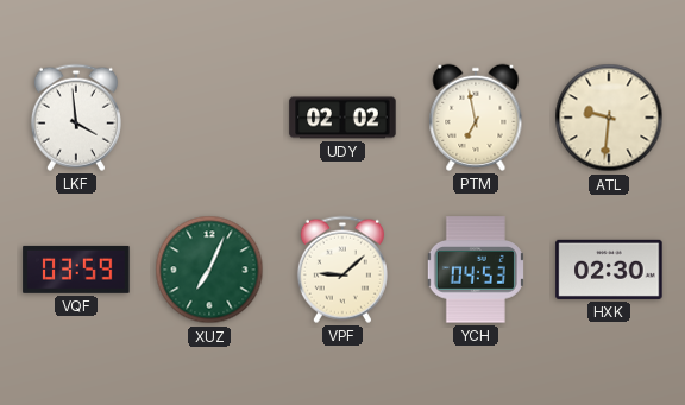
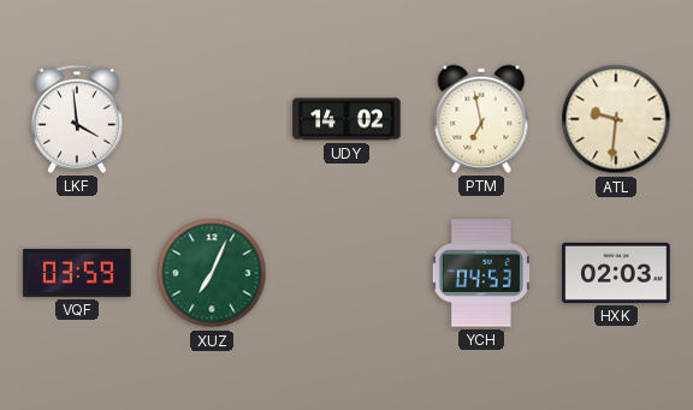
UDY: 02:02 -> 14:02 (346, 119)
VPF: 9:08 -> none (342, 270)
HXK: 02:30 -> 02:03 (616, 273)
